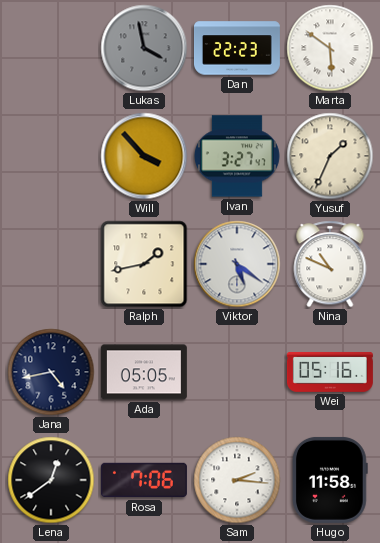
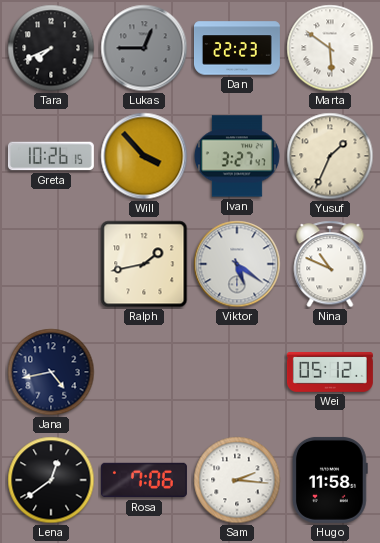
Tara: none -> 7:41 (51, 48)
Lukas: 3:58 -> 12:45 (144, 48)
Greta: none -> 10:26 (51, 156)
Ada: 05:05 -> none (144, 372)
Wei: 05:16 -> 05:12 (330, 372)
